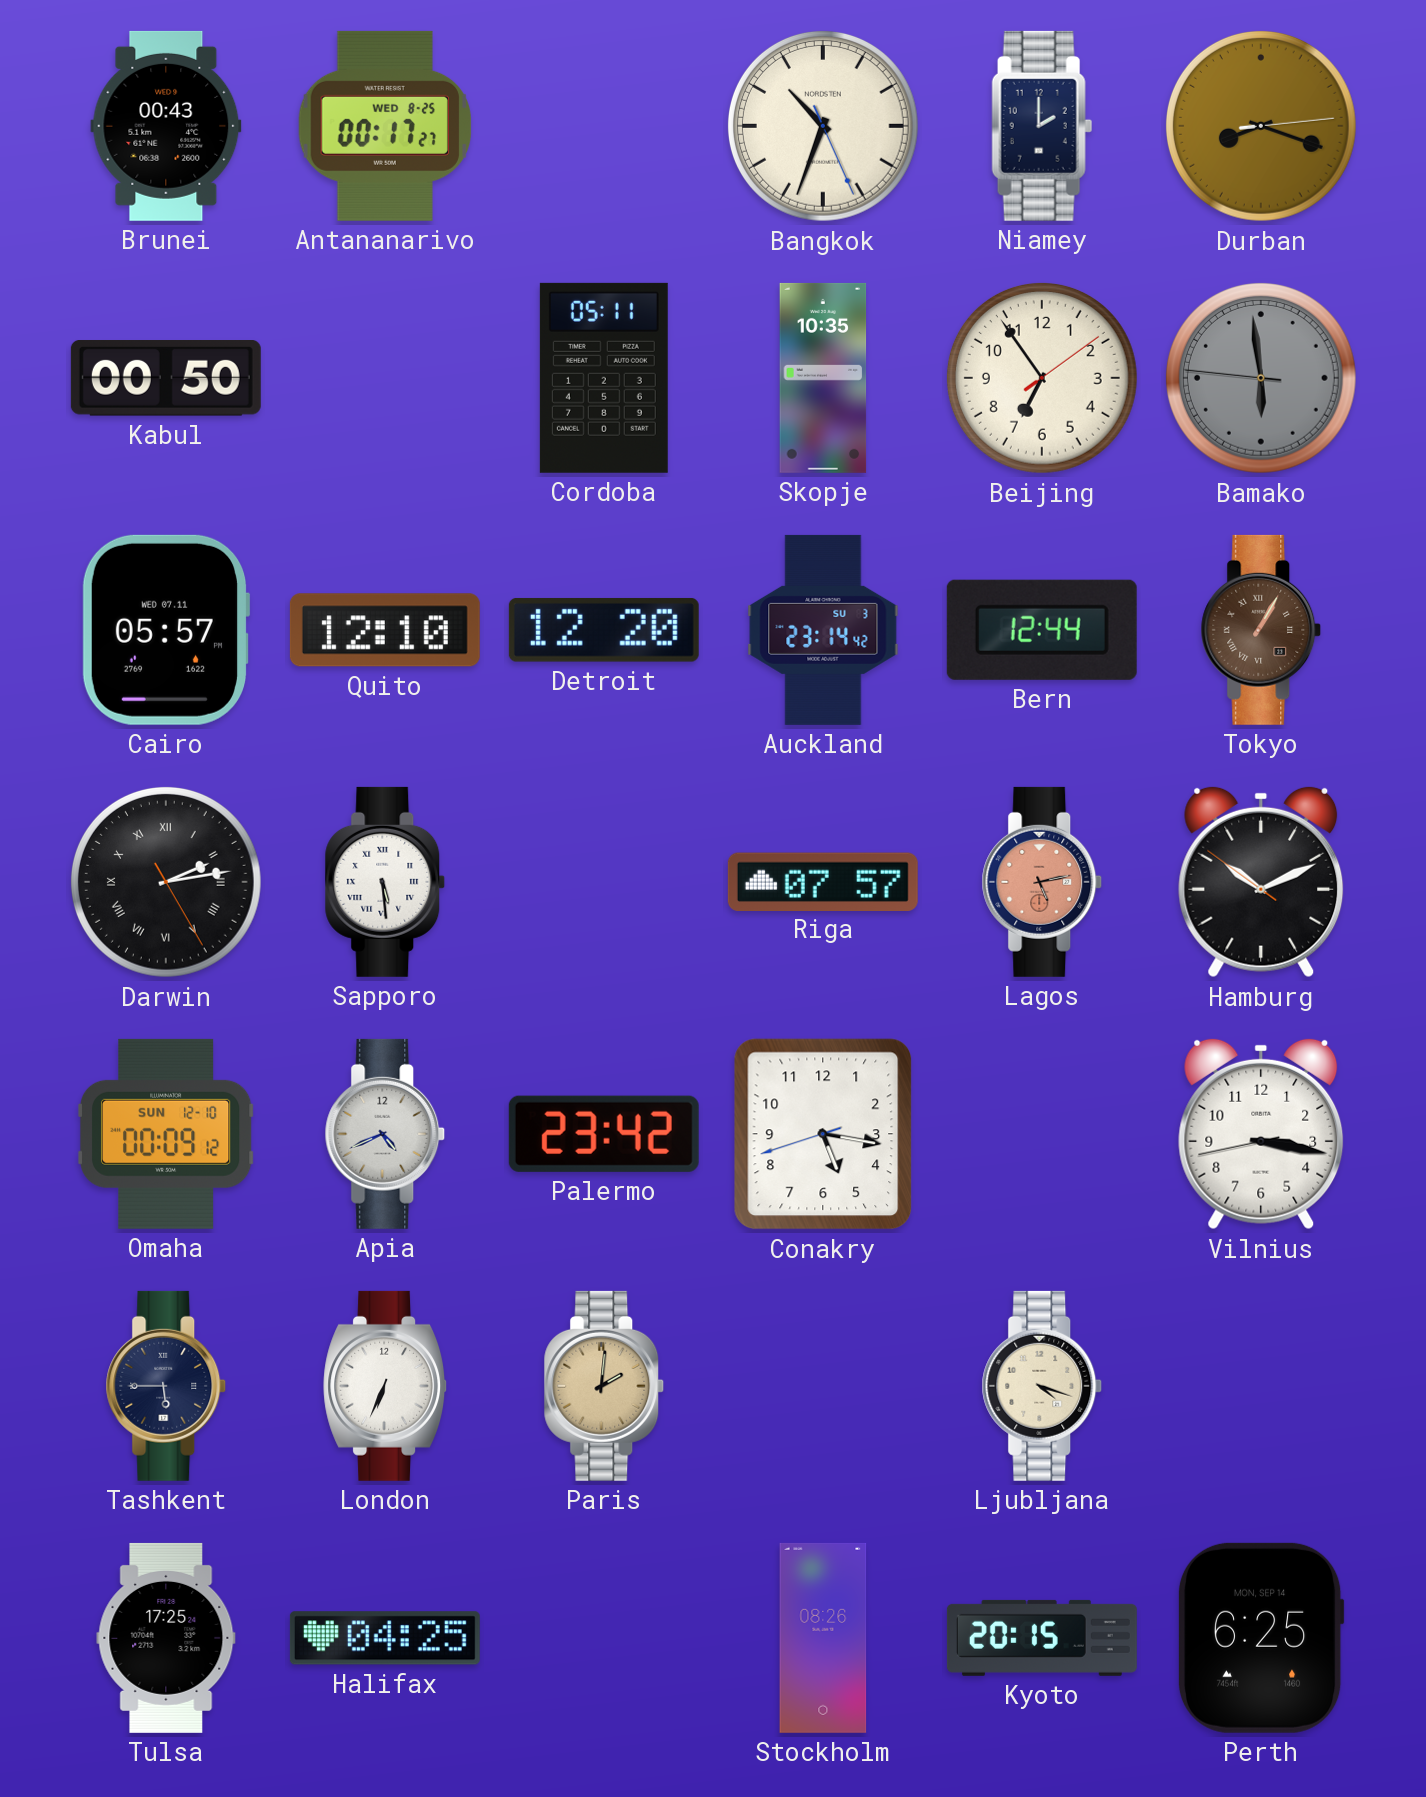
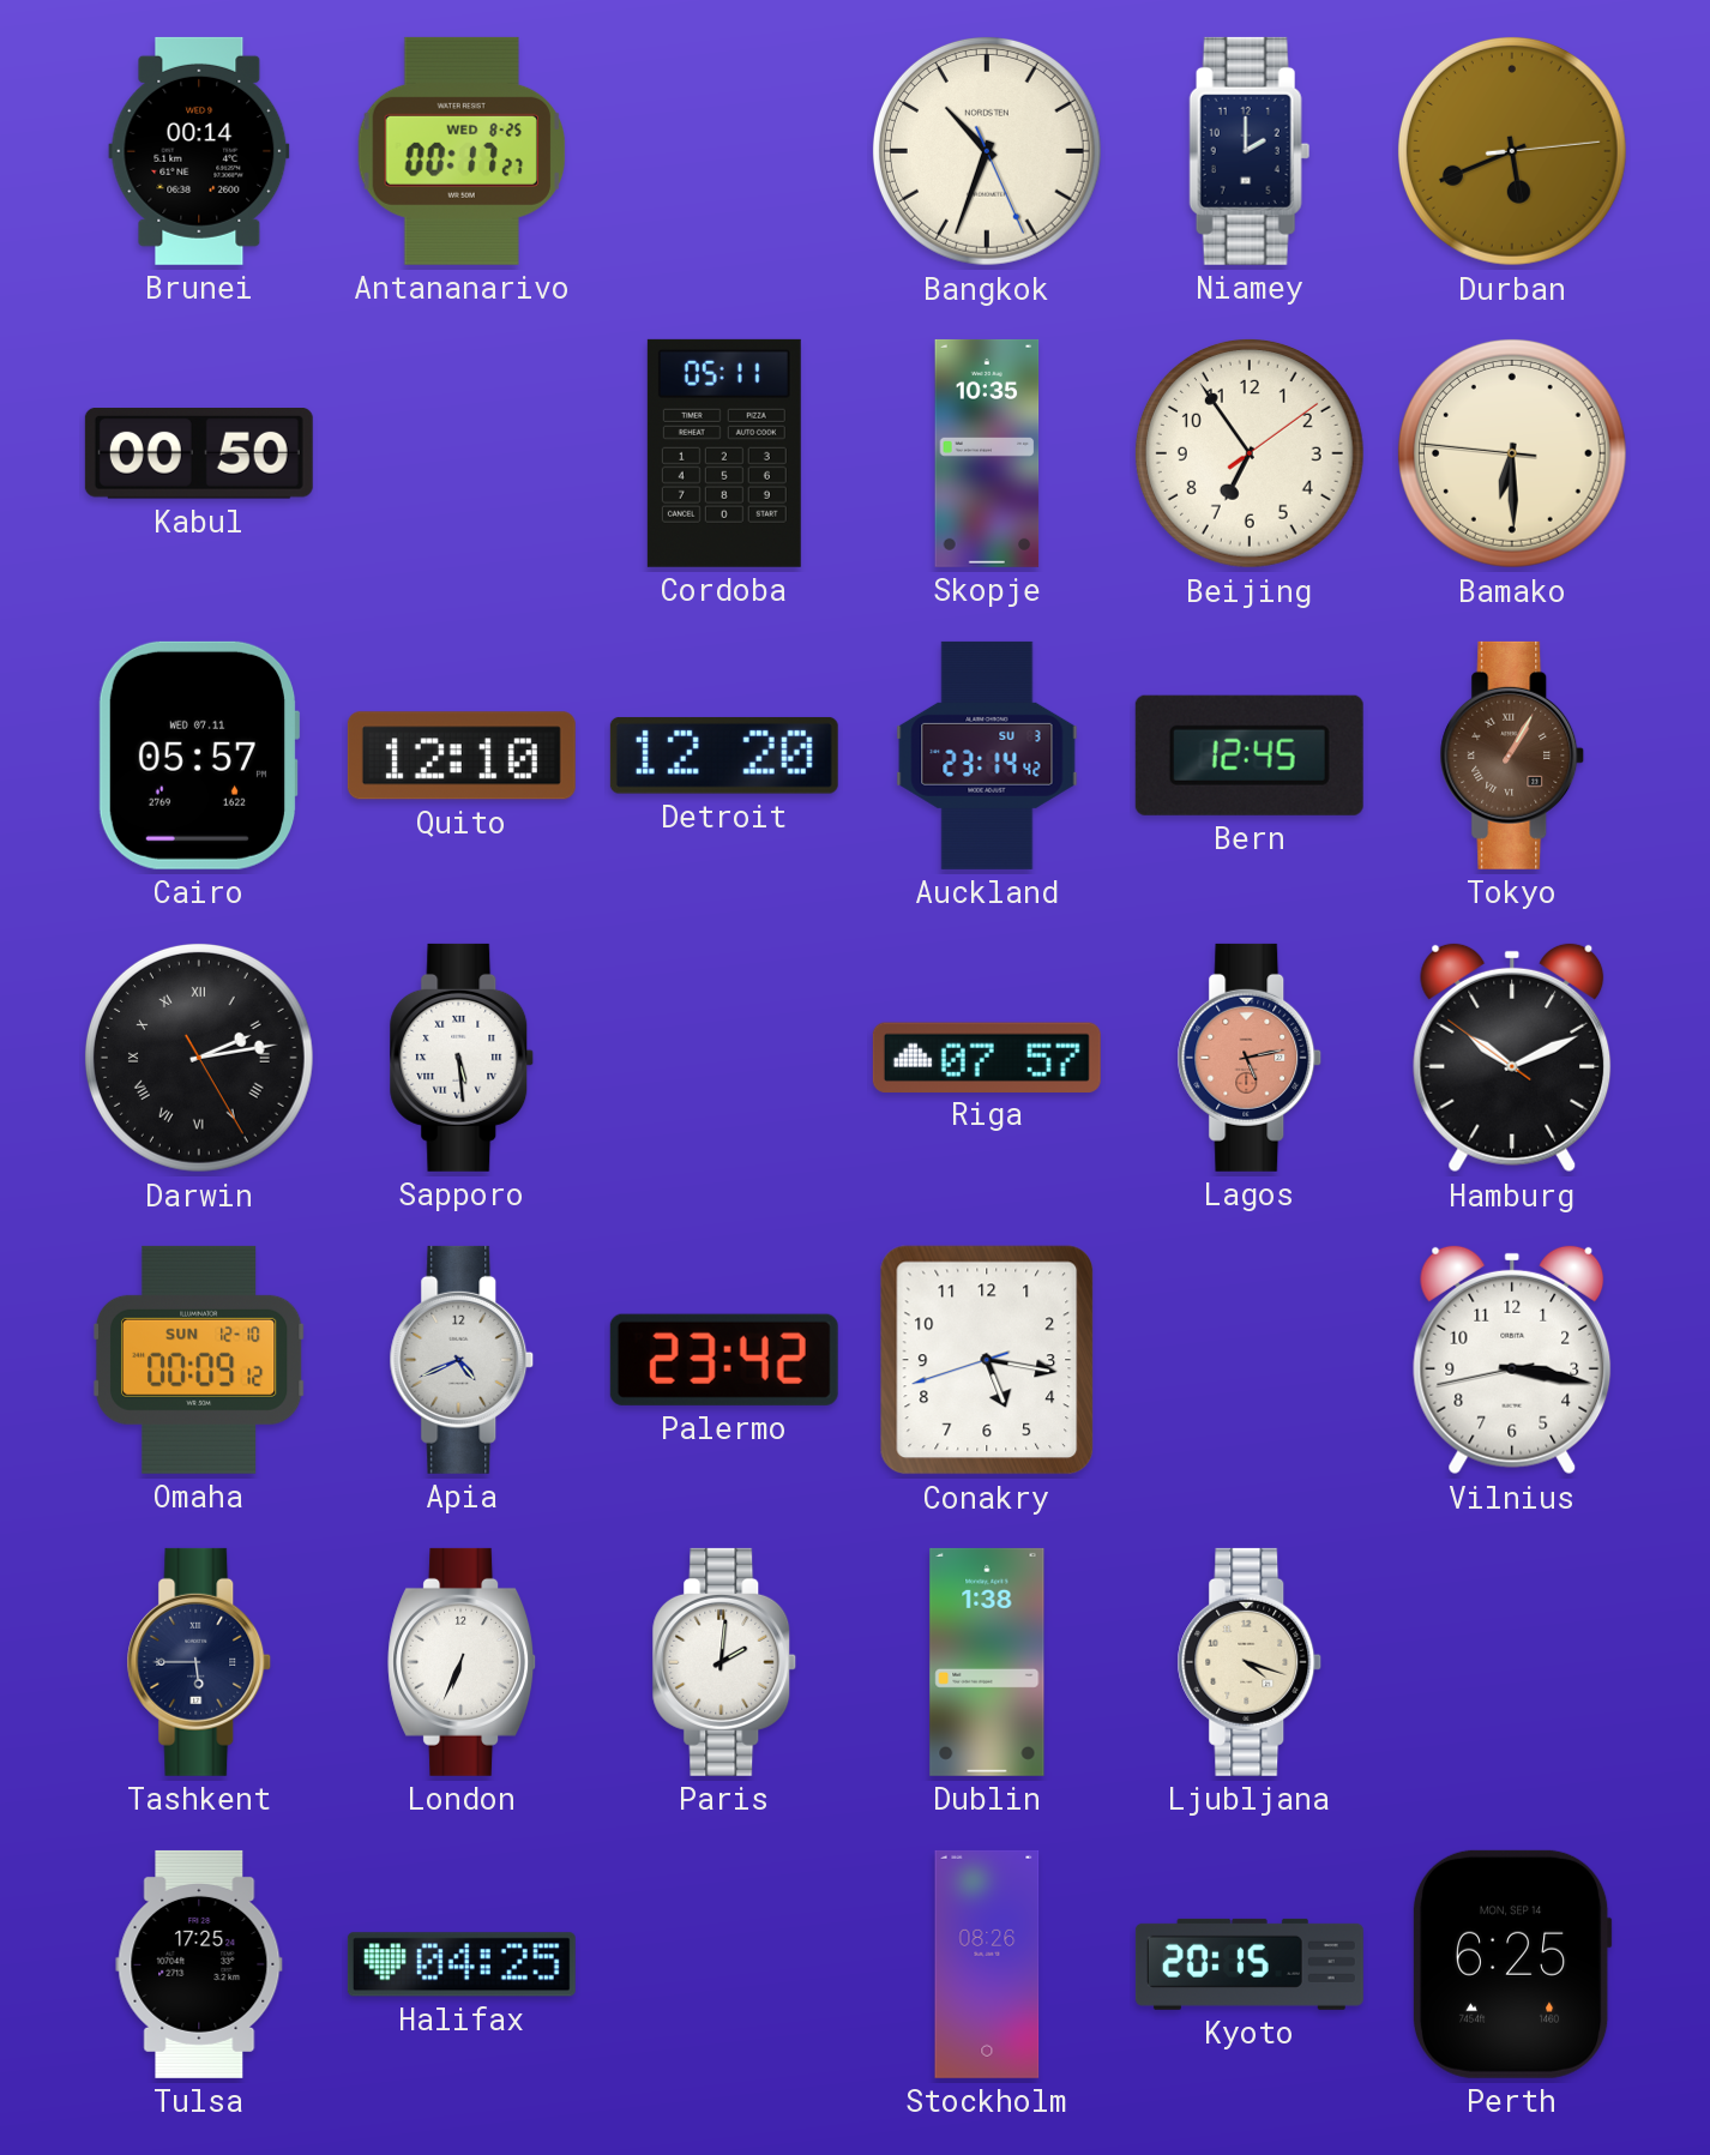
Brunei: 00:43 -> 00:14 (199, 151)
Durban: 8:18 -> 5:41 (1512, 151)
Bamako: 5:58 -> 6:29 (1512, 453)
Bamako dial: grey -> cream (1512, 453)
Bern: 12:44 -> 12:45 (1250, 756)
Paris dial: champagne -> white (724, 1662)
Dublin: none -> 1:38 (987, 1662)
